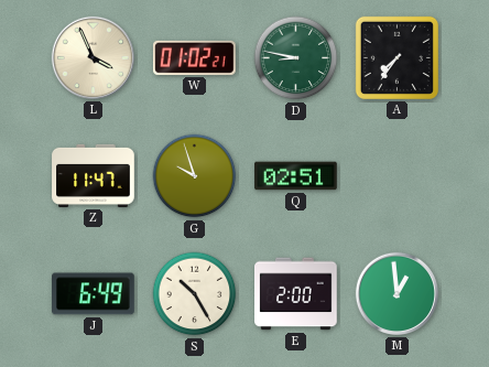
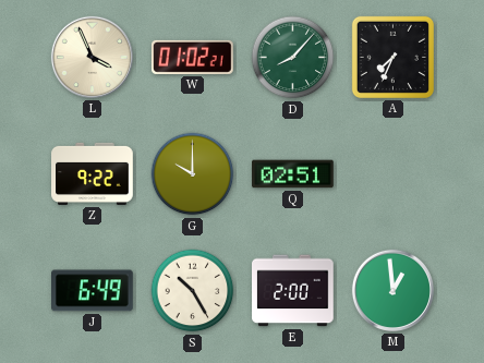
D: 8:47 -> 8:07 (293, 58)
A: 7:36 -> 7:34 (392, 57)
Z: 11:47 -> 9:22 (93, 173)
G: 9:57 -> 10:00 (193, 174)
